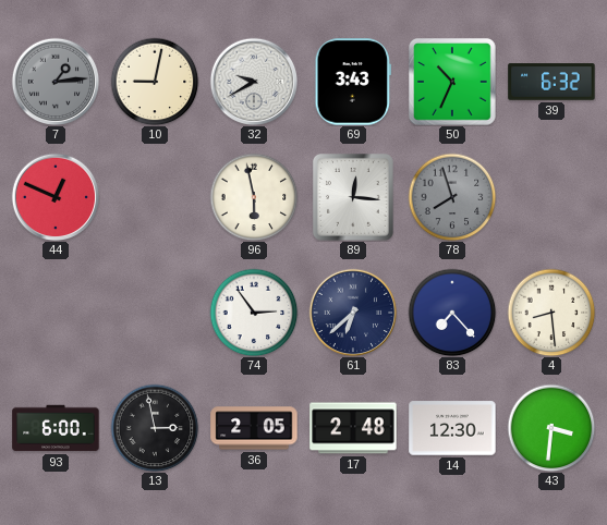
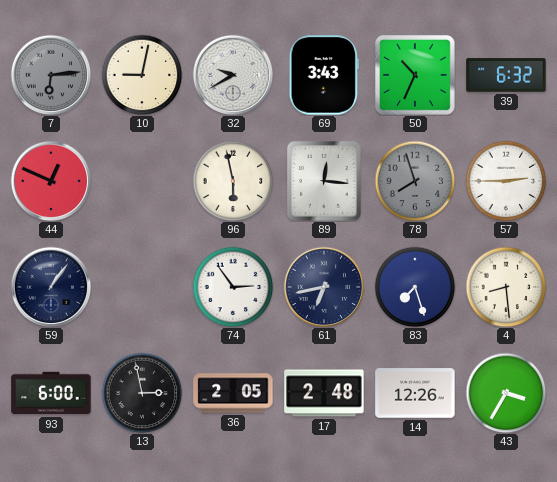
7: 1:14 -> 6:14 (51, 75)
57: none -> 2:45 (506, 181)
59: none -> 1:06 (51, 287)
61: 6:38 -> 6:43 (324, 287)
83: 7:23 -> 7:27 (415, 287)
14: 12:30 -> 12:26 (415, 393)
43: 3:31 -> 3:35 (506, 393)
